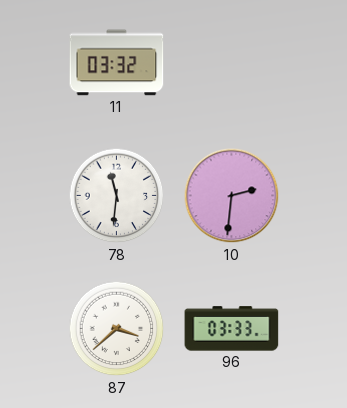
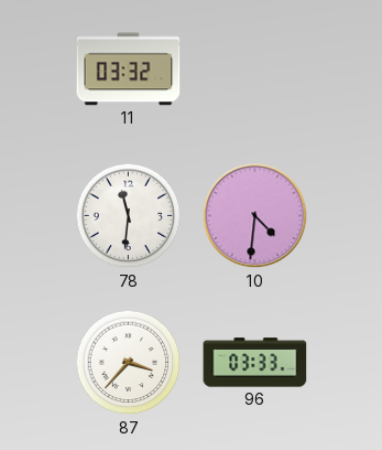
10: 2:31 -> 4:31 (255, 216)
87: 3:38 -> 3:37 (129, 363)
